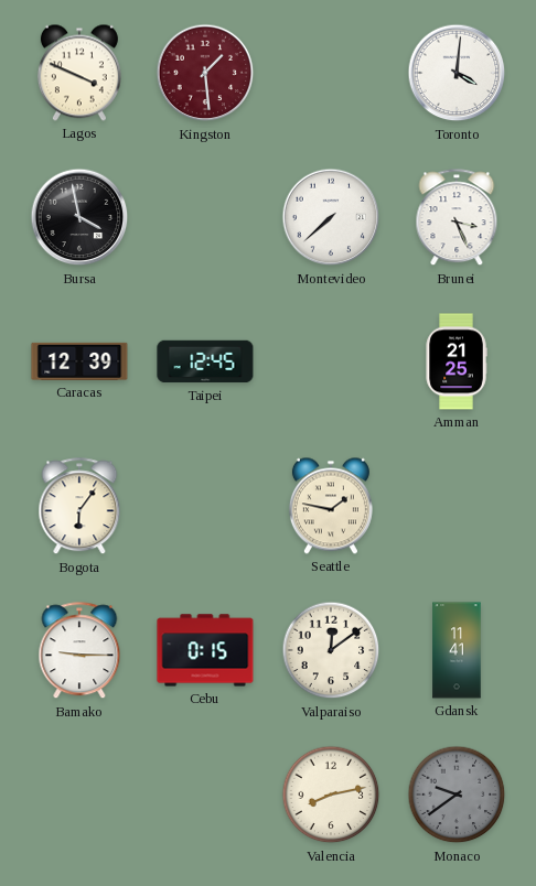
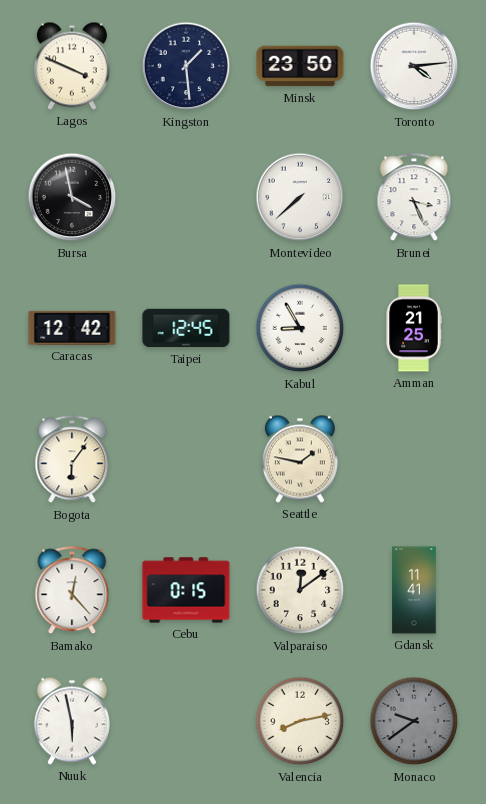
Kingston dial: burgundy -> navy (186, 66)
Minsk: none -> 23:50 (300, 66)
Toronto: 4:01 -> 4:14 (414, 66)
Caracas: 12:39 -> 12:42 (72, 328)
Kabul: none -> 8:55 (300, 328)
Bamako: 9:15 -> 12:23 (72, 591)
Nuuk: none -> 5:58 (72, 721)
